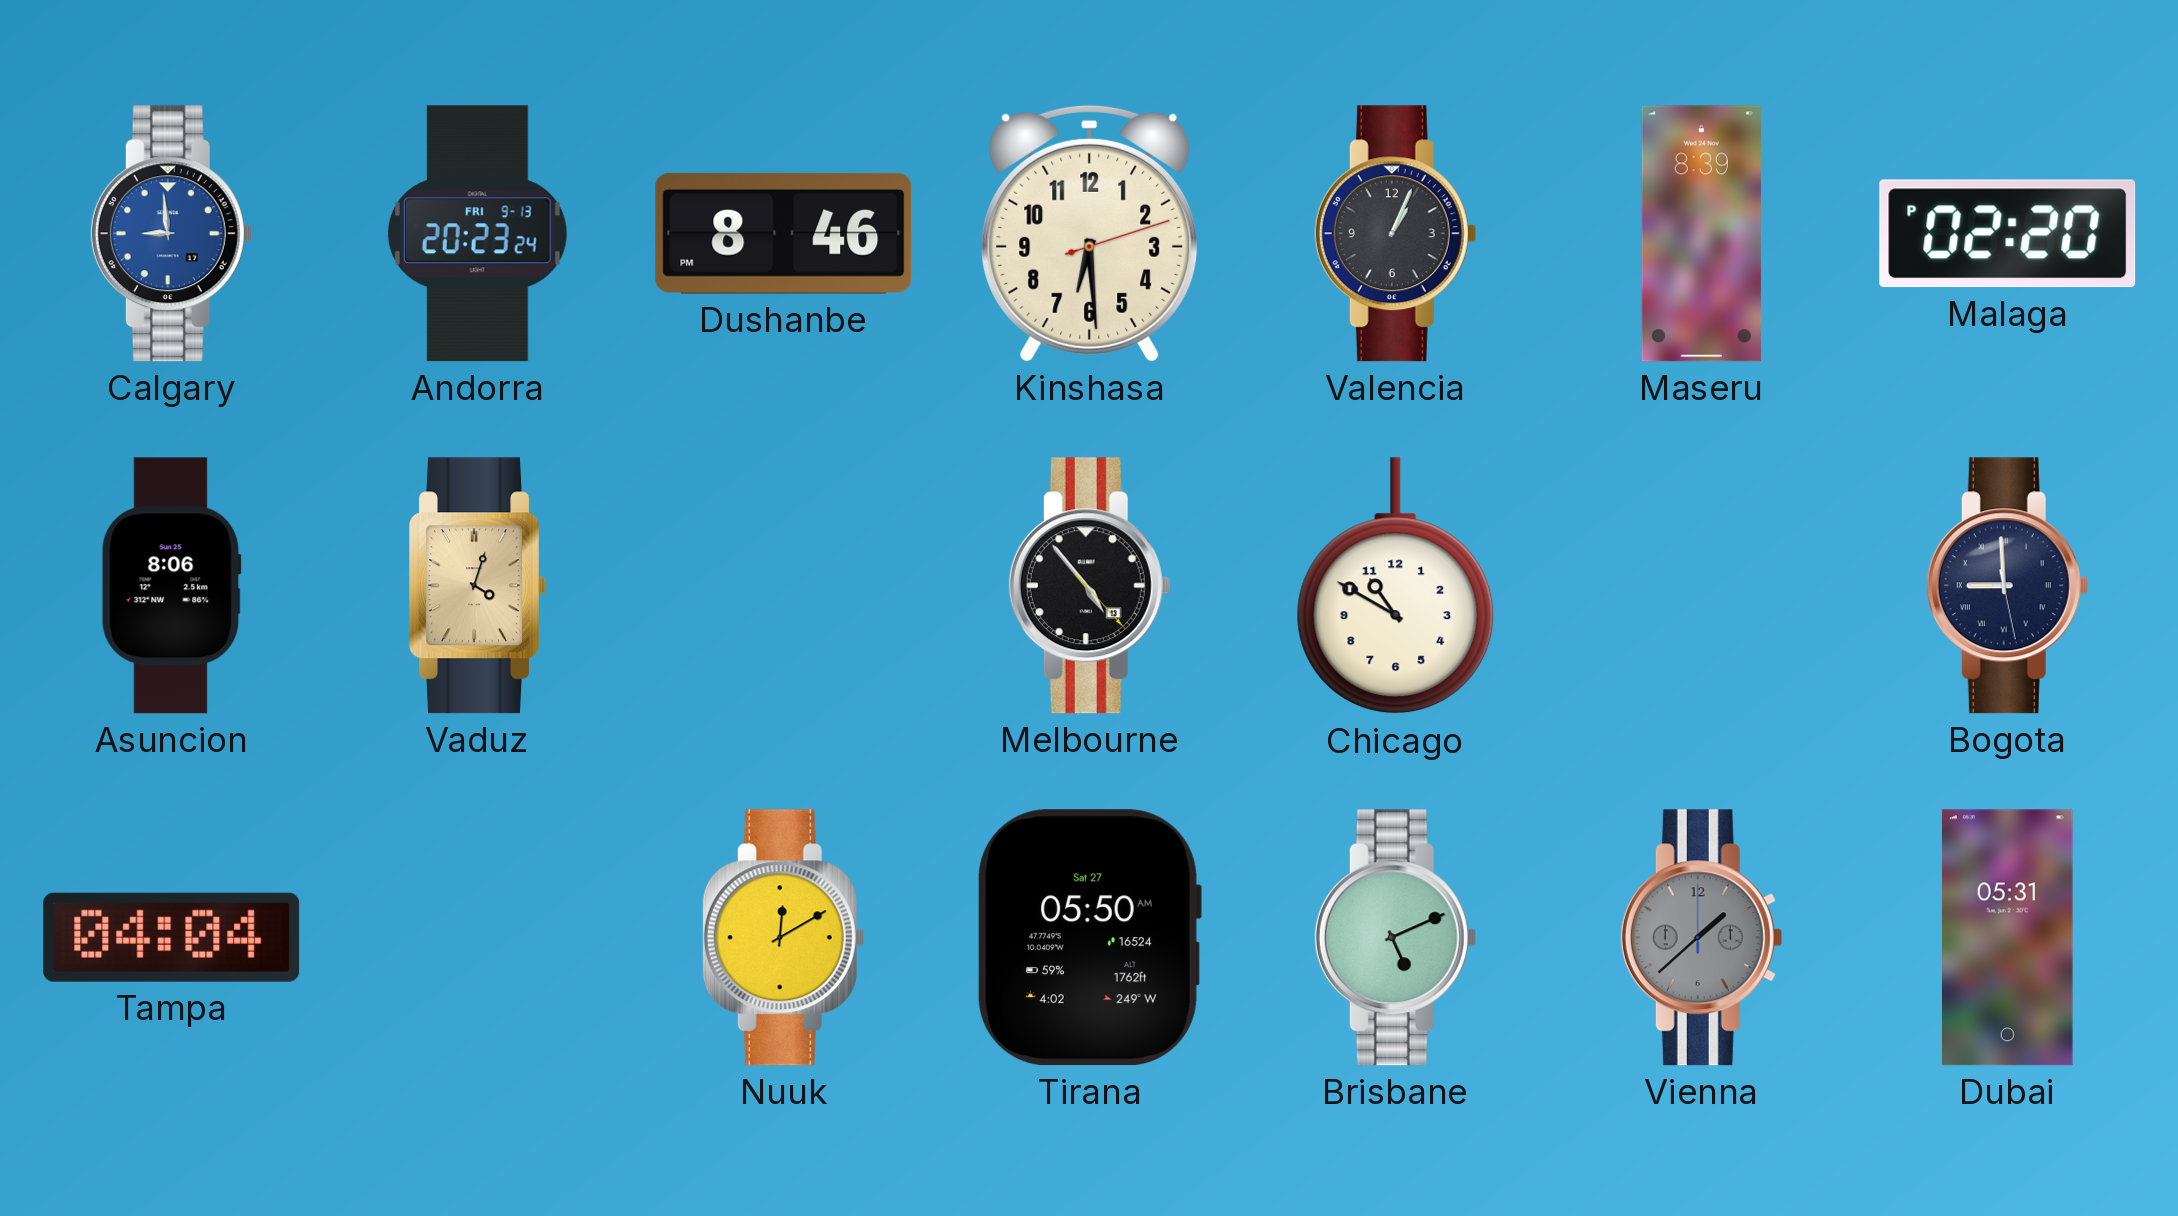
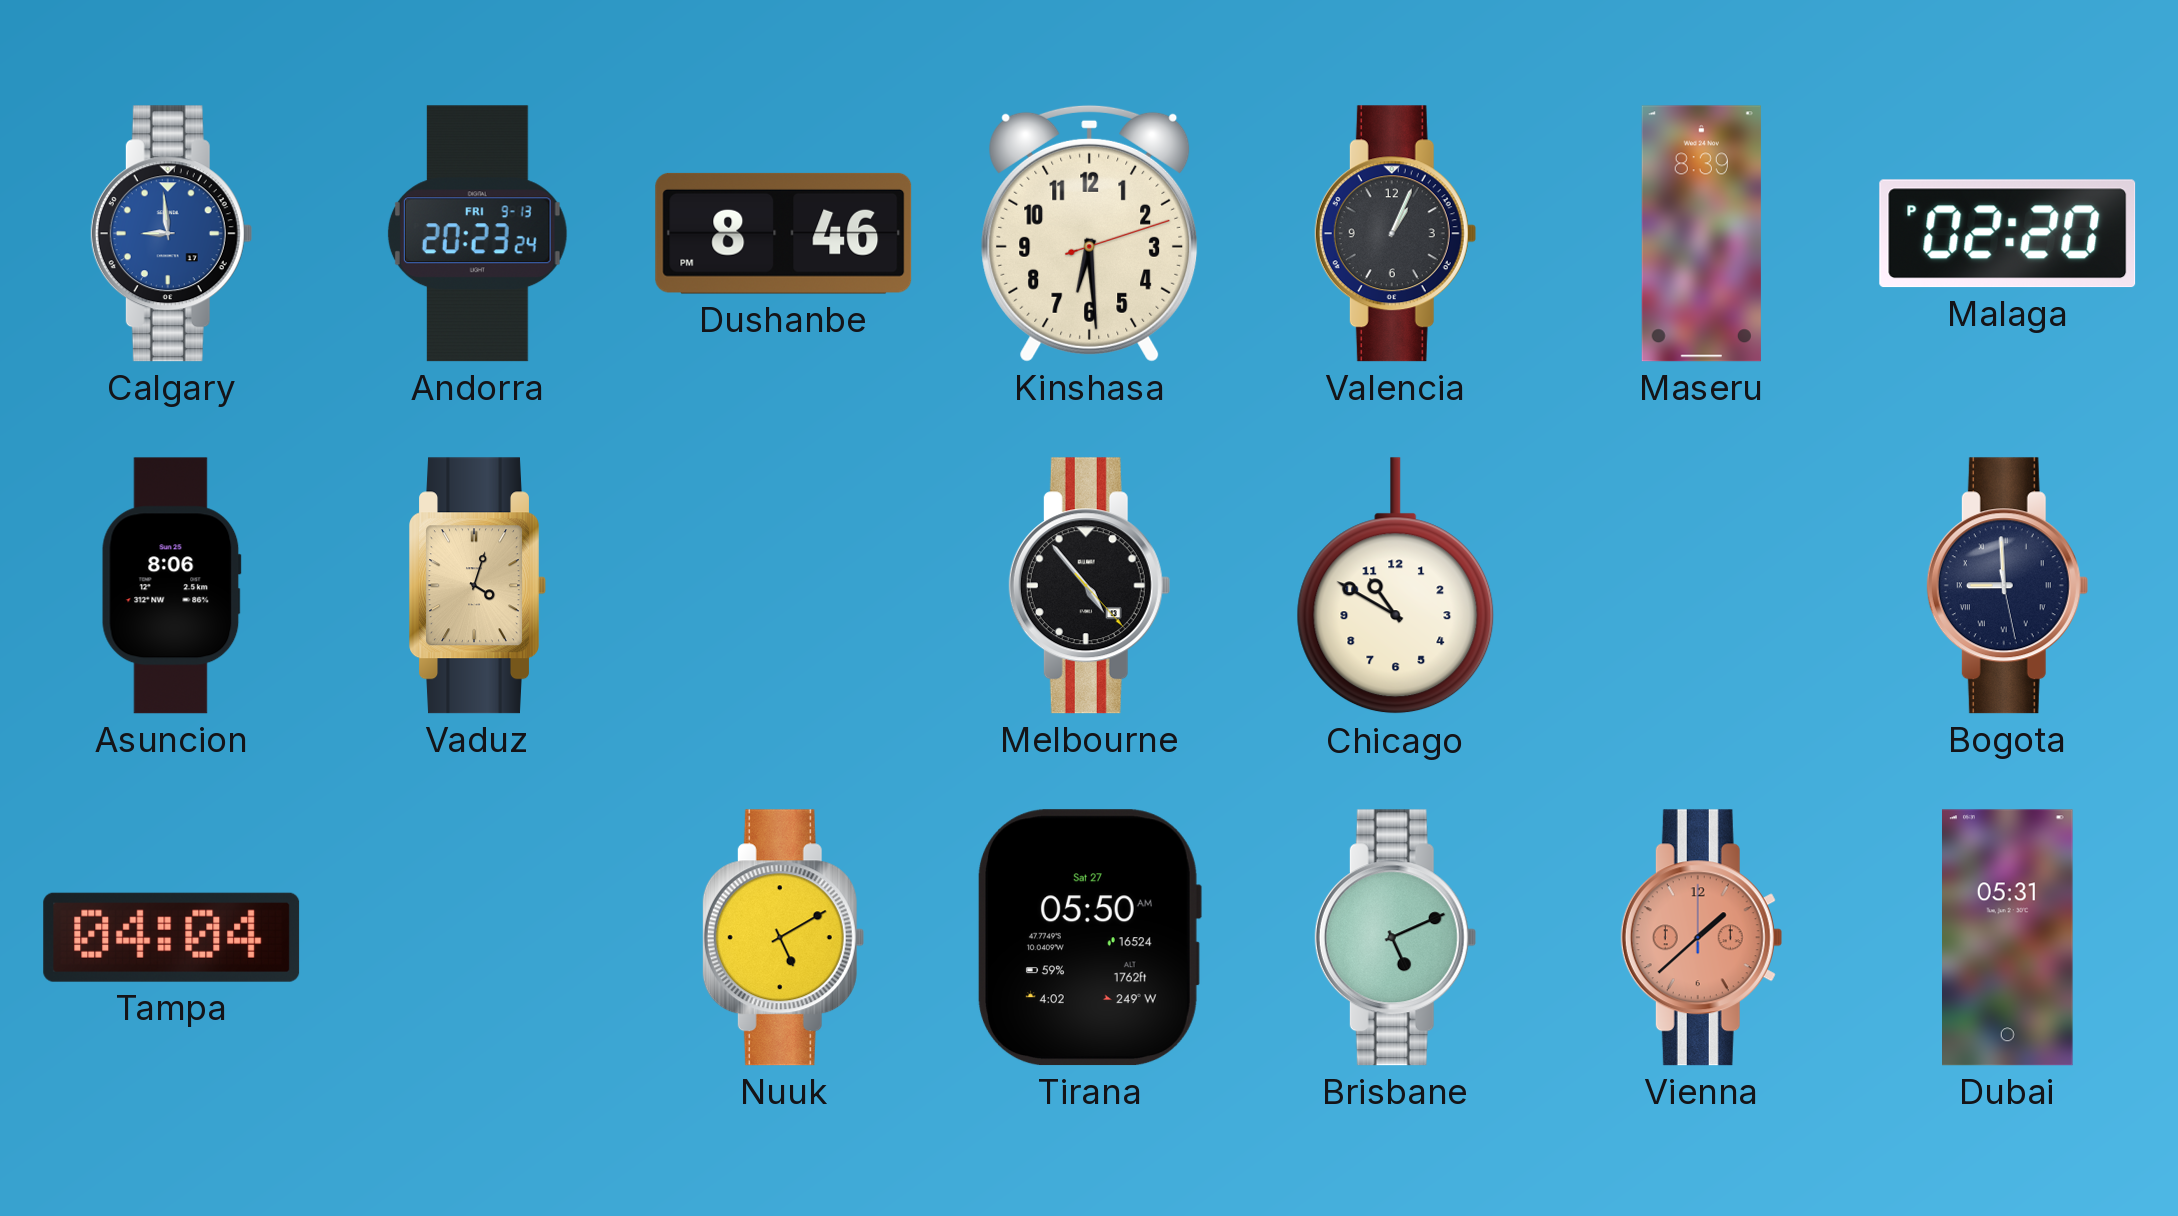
Nuuk: 12:10 -> 5:10 (783, 938)
Vienna dial: grey -> salmon (1701, 938)
